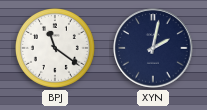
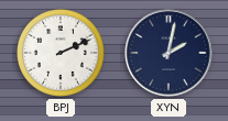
BPJ: 11:21 -> 2:11 (61, 53)
